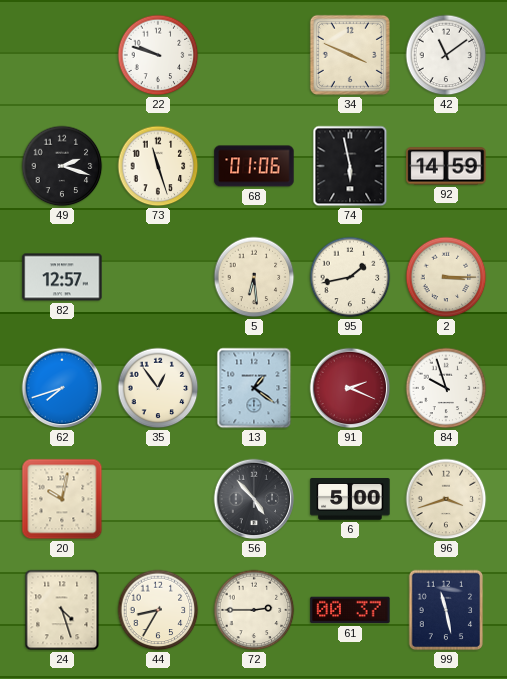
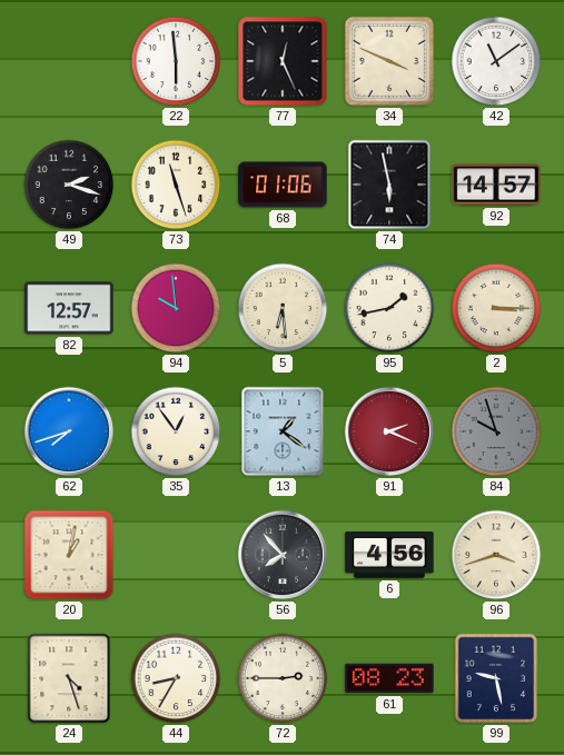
22: 9:48 -> 5:59 (176, 61)
77: none -> 12:26 (283, 61)
92: 14:59 -> 14:57 (496, 185)
94: none -> 9:59 (176, 308)
84 dial: white -> grey (496, 431)
20: 10:02 -> 1:02 (69, 555)
56: 4:53 -> 7:53 (283, 555)
6: 5:00 -> 4:56 (389, 556)
61: 00:37 -> 08:23 (389, 678)
99: 11:28 -> 9:28 (496, 678)
